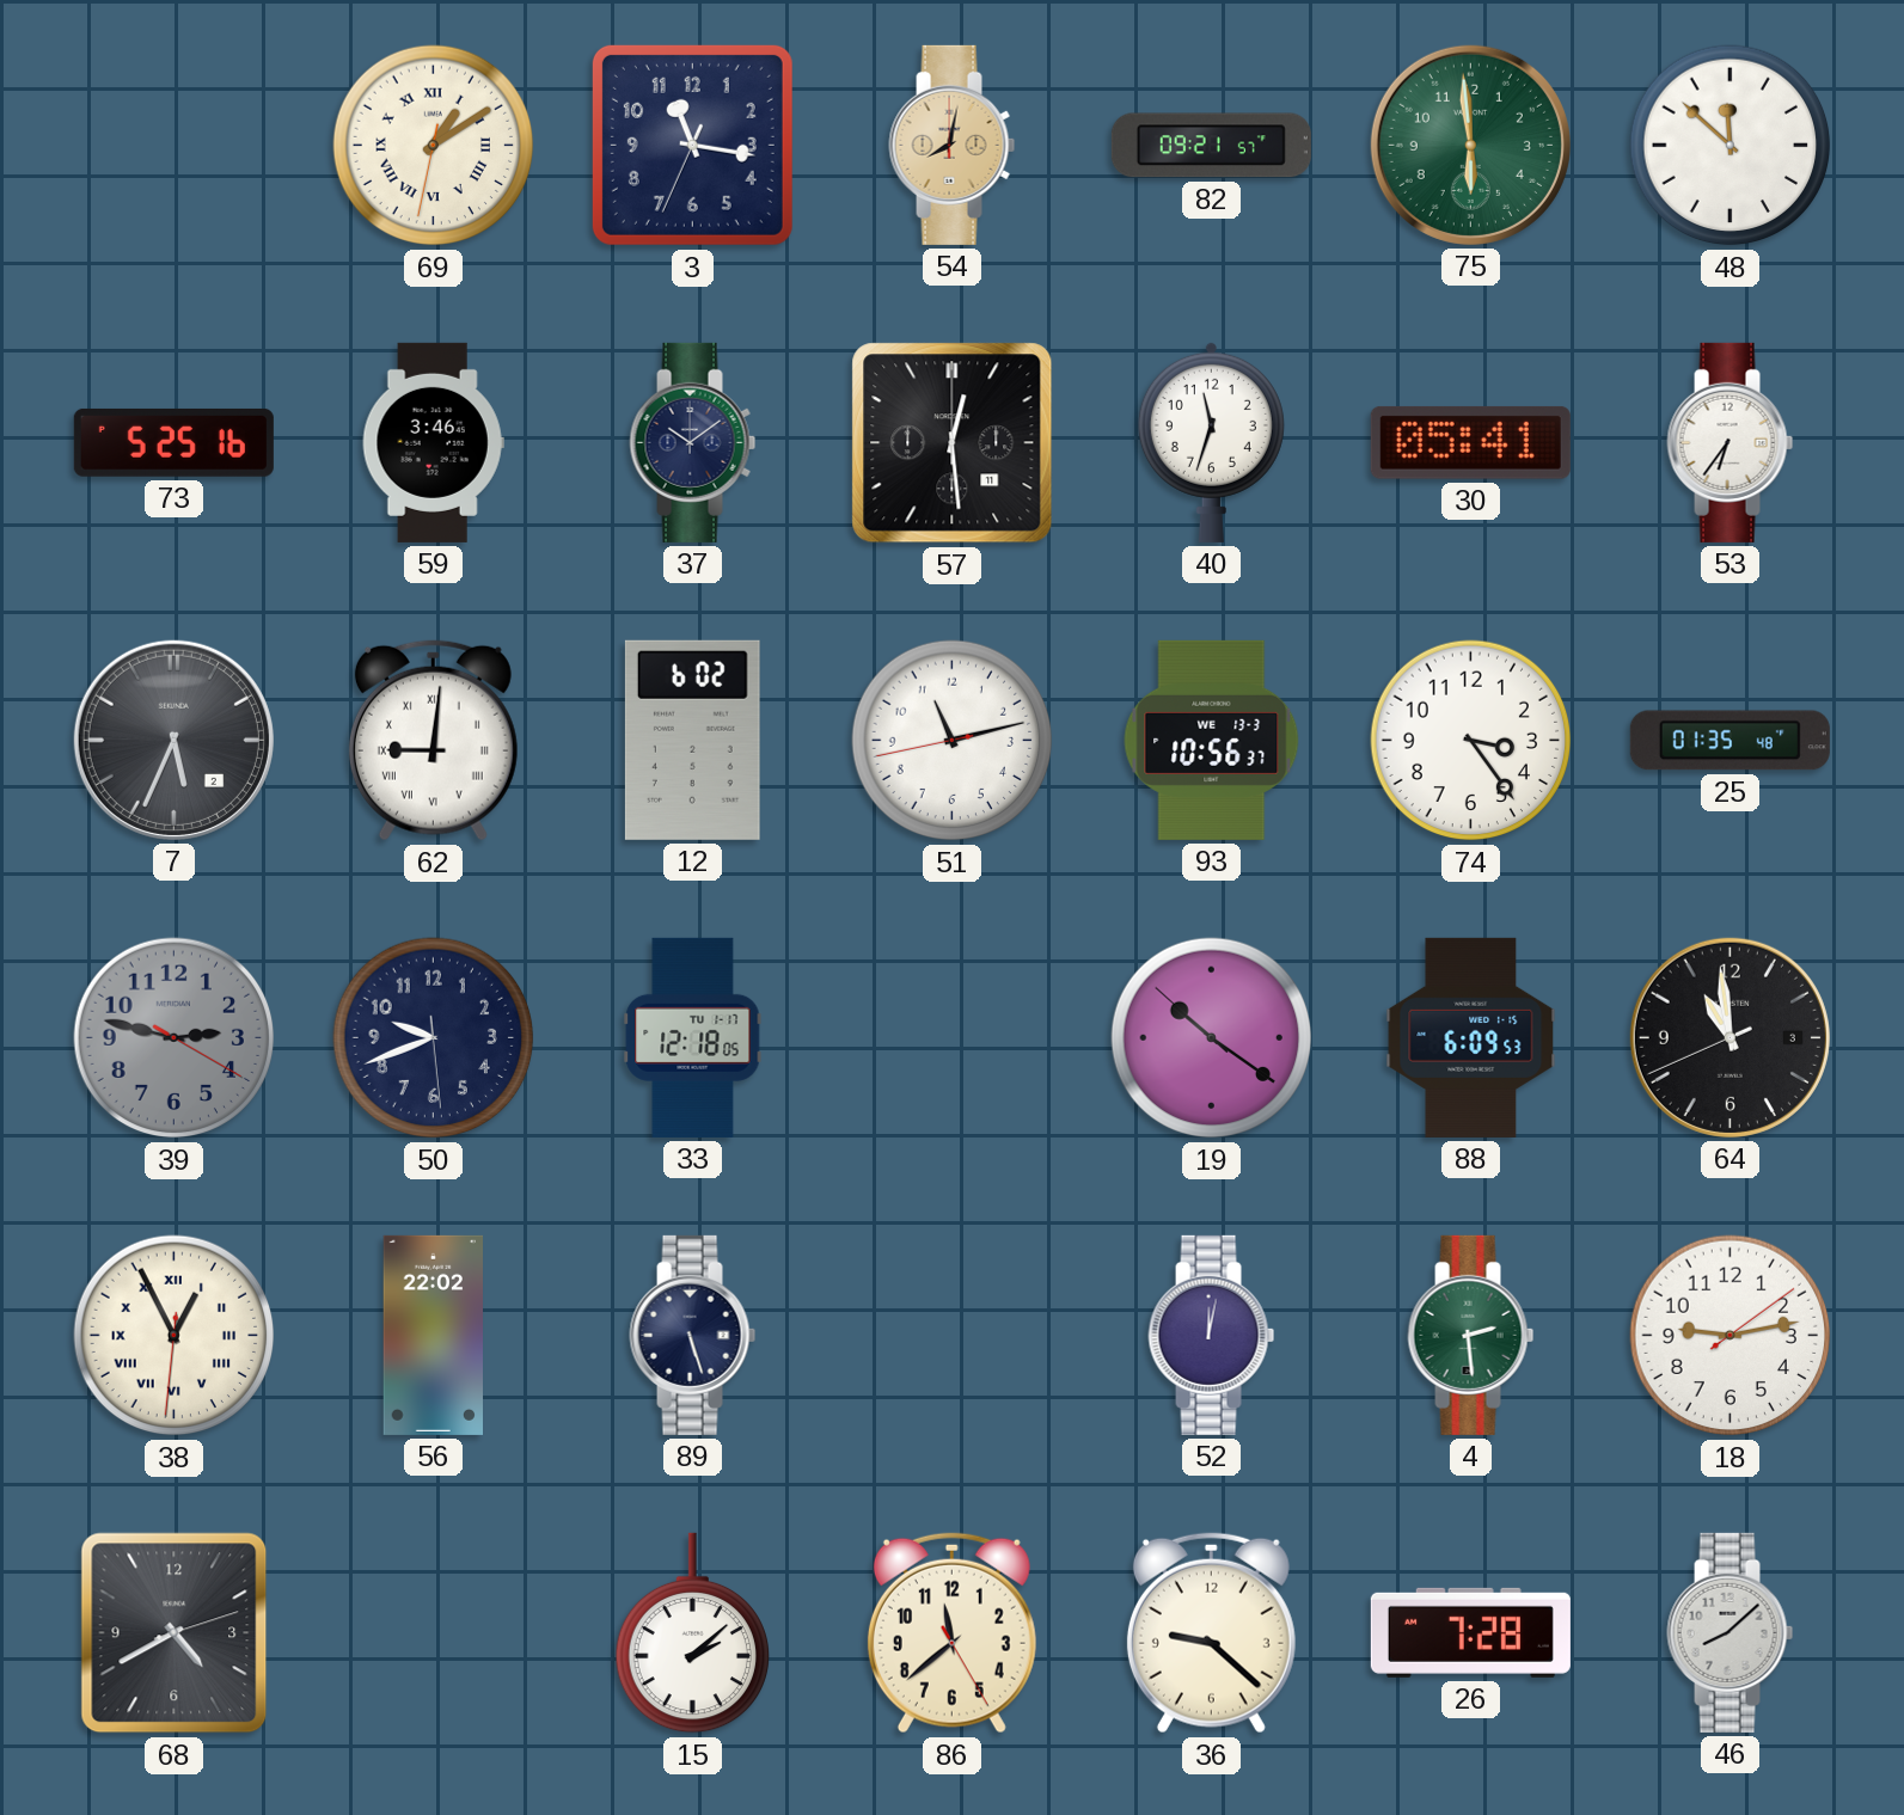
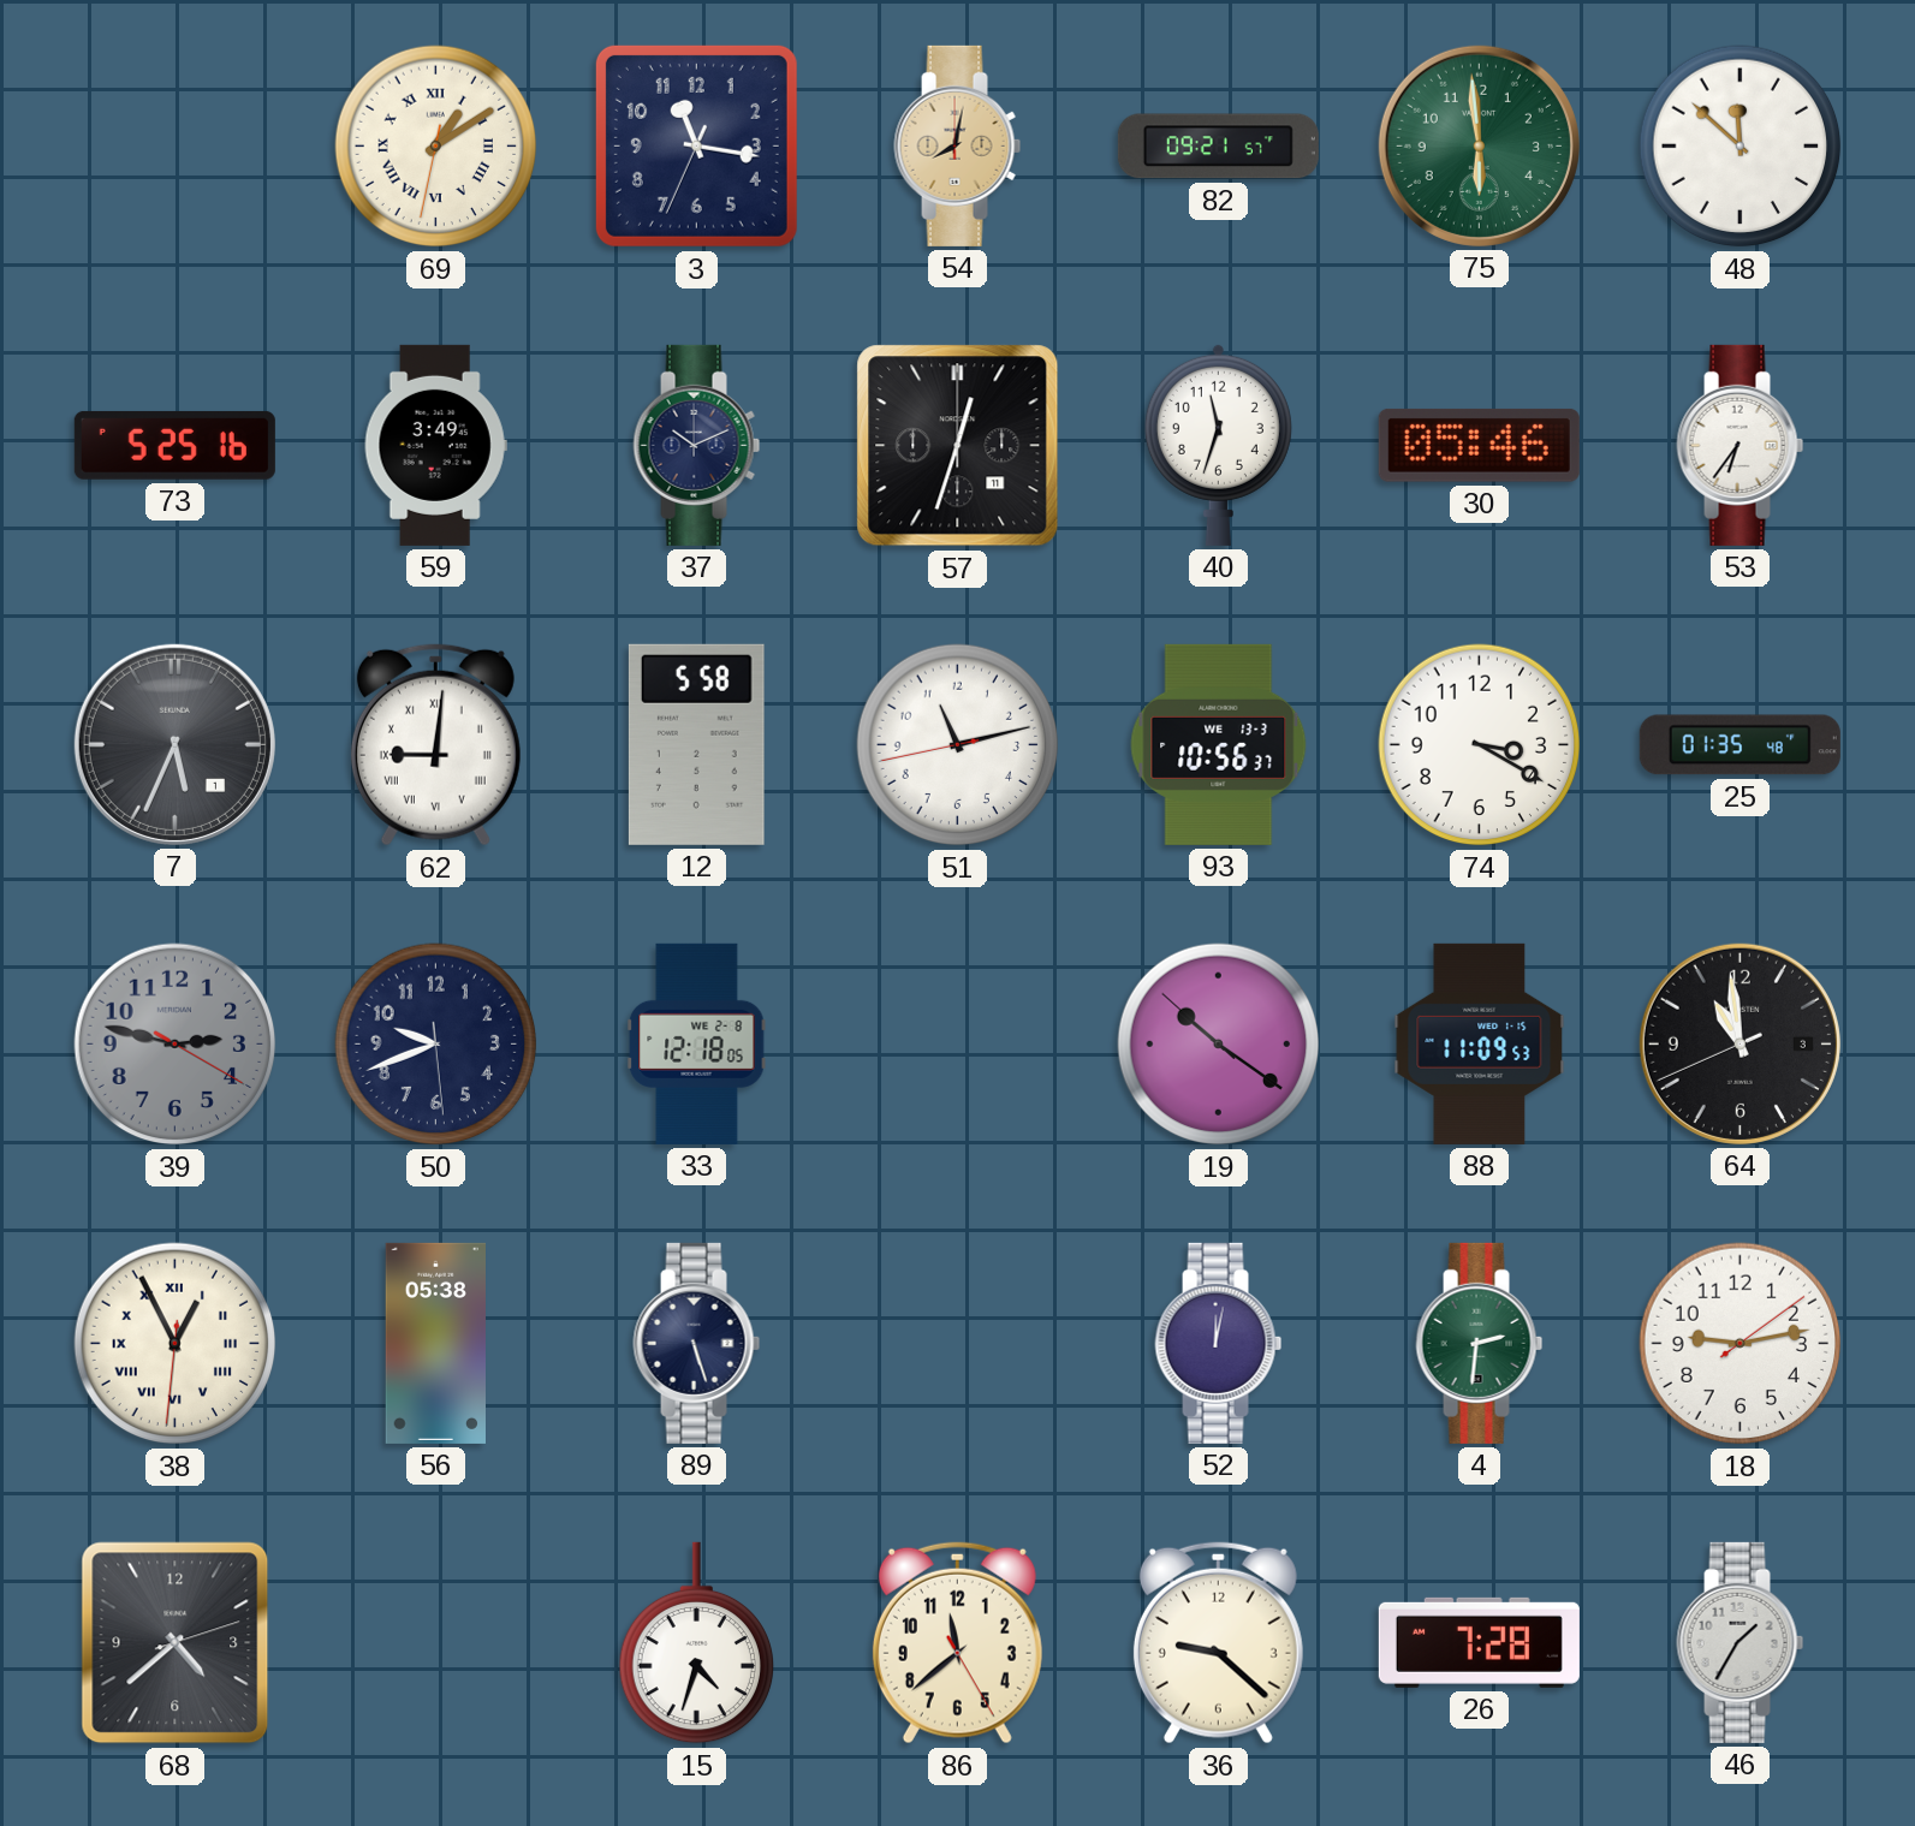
59: 3:46 -> 3:49 (435, 445)
37: 10:09 -> 10:11 (697, 445)
57: 12:29 -> 12:33 (958, 446)
30: 05:41 -> 05:46 (1479, 445)
7 date: 2 -> 1 (174, 744)
12: 6:02 -> 5:58 (696, 744)
74: 3:24 -> 3:20 (1480, 745)
33 date: TU 1-17 -> WE 2-8 (697, 1043)
88: 6:09 -> 11:09 (1480, 1043)
56: 22:02 -> 05:38 (435, 1343)
4: 2:29 -> 2:31 (1480, 1343)
68: 4:40 -> 4:38 (176, 1643)
15: 2:08 -> 4:33 (696, 1643)
46: 8:08 -> 1:35 (1741, 1642)
